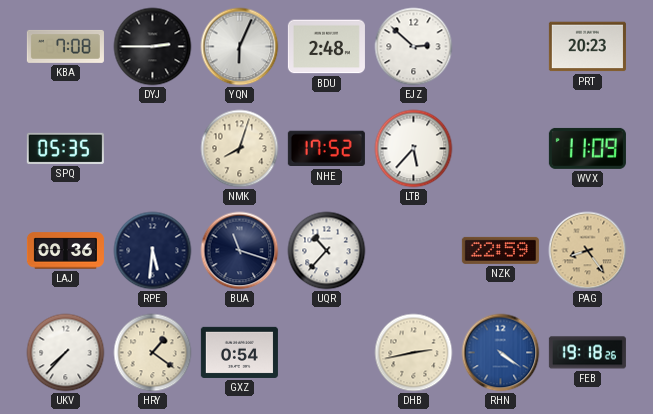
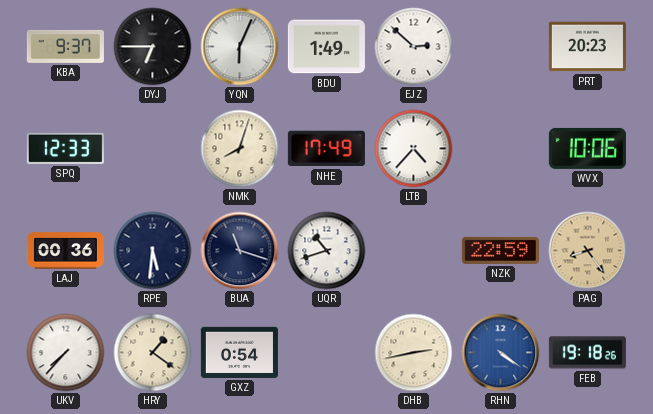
KBA: 7:08 -> 9:37 (65, 46)
DYJ: 2:45 -> 6:45 (153, 47)
BDU: 2:48 -> 1:49 (326, 47)
SPQ: 05:35 -> 12:33 (65, 148)
NHE: 17:52 -> 17:49 (326, 149)
LTB: 5:37 -> 4:37 (414, 149)
WVX: 11:09 -> 10:06 (587, 148)
UQR: 10:37 -> 10:42 (327, 251)
